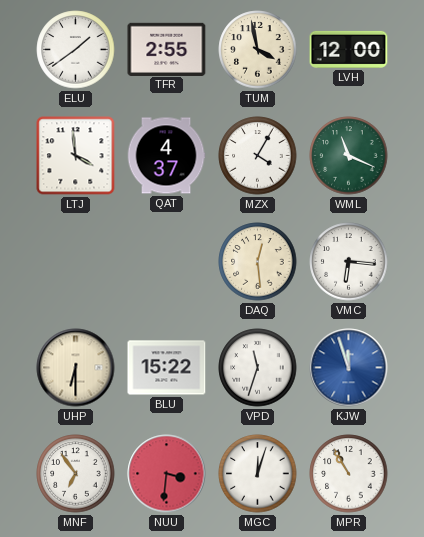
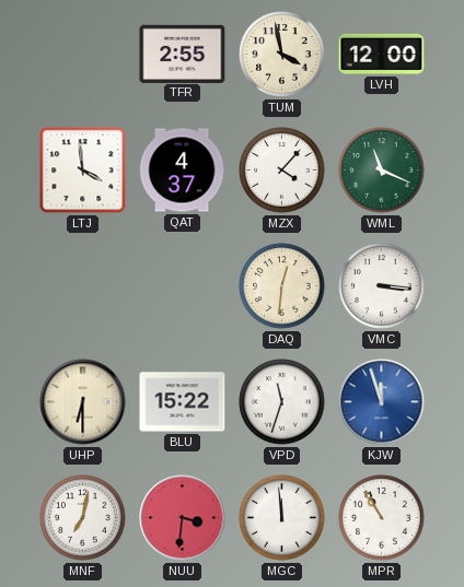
ELU: 1:39 -> none (76, 50)
MZX: 4:05 -> 4:07 (282, 171)
DAQ: 12:29 -> 12:31 (282, 286)
VMC: 6:16 -> 3:16 (382, 286)
MNF: 6:54 -> 7:02 (83, 518)
MGC: 12:03 -> 11:59 (282, 518)
